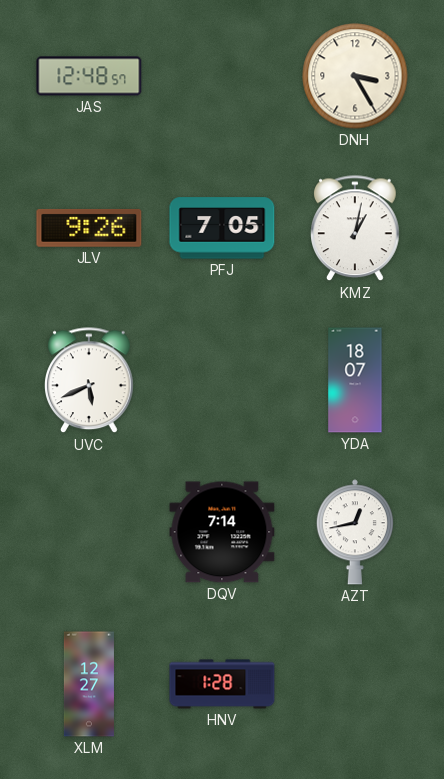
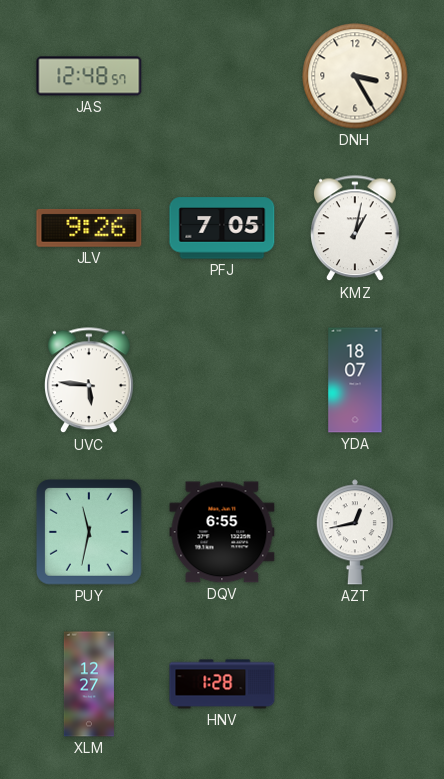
UVC: 5:41 -> 5:46 (90, 381)
PUY: none -> 11:32 (89, 532)
DQV: 7:14 -> 6:55 (222, 532)
